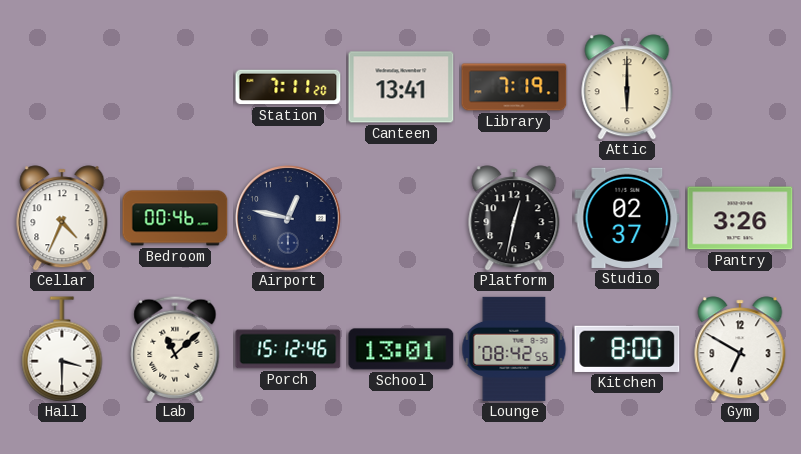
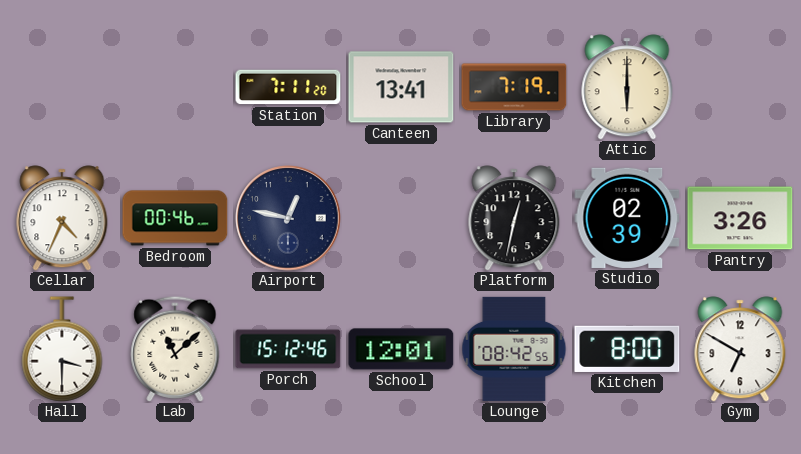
Studio: 02:37 -> 02:39 (627, 218)
School: 13:01 -> 12:01 (401, 349)
